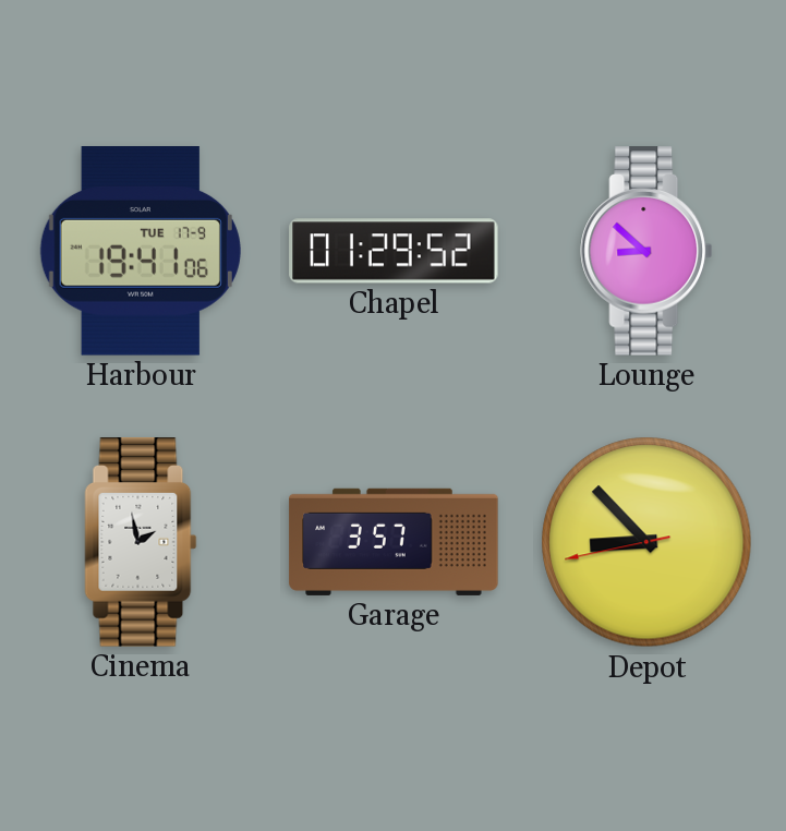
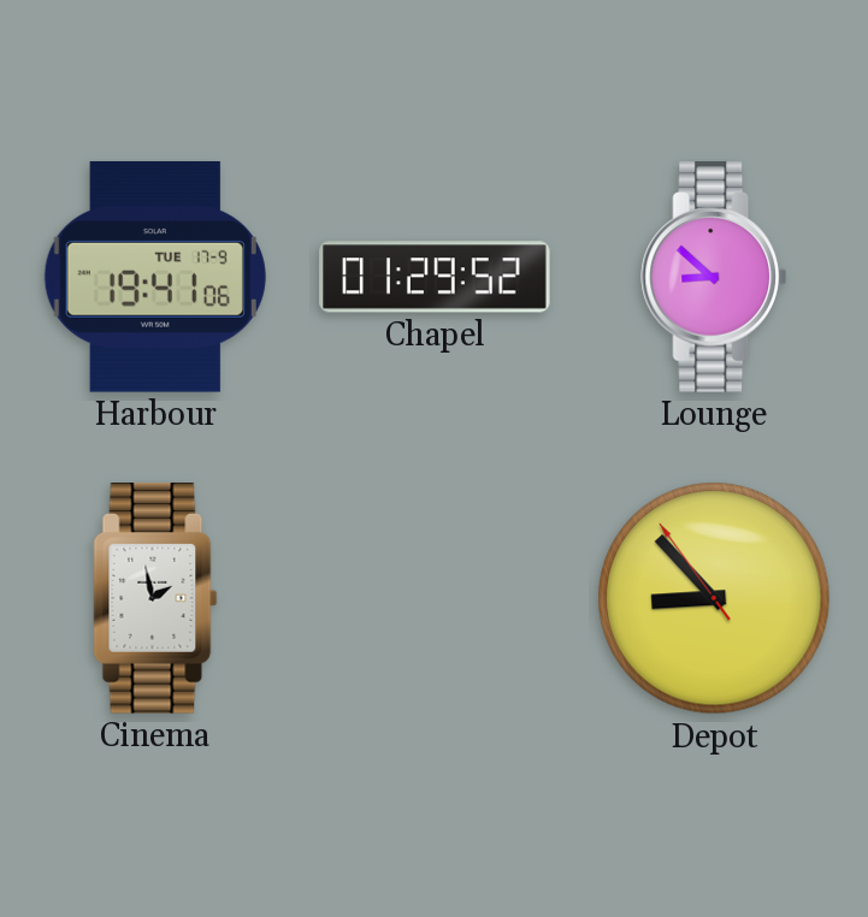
Garage: 3:57 -> none (394, 542)
Depot: 8:52:43 -> 8:52:54 (714, 598)
